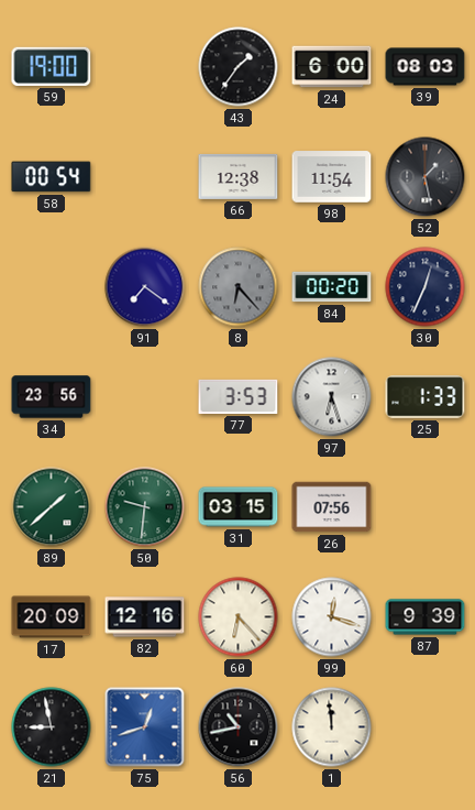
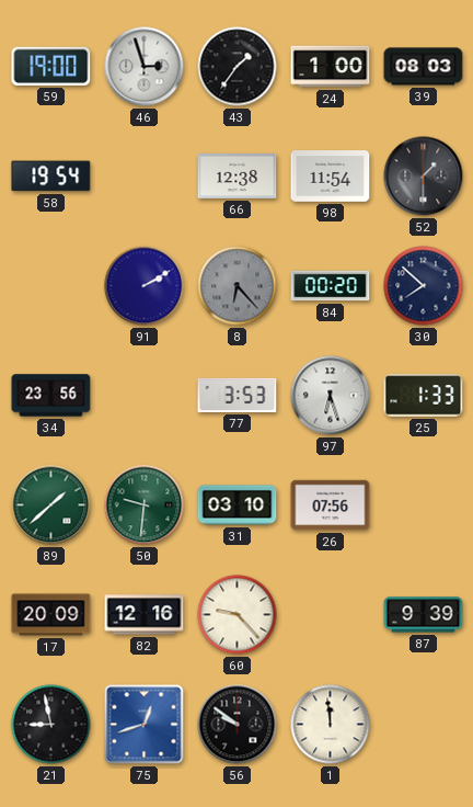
46: none -> 2:57 (145, 67)
24: 6:00 -> 1:00 (331, 67)
58: 00:54 -> 19:54 (51, 177)
52: 1:28 -> 1:30 (424, 177)
91: 7:21 -> 2:10 (145, 286)
30: 12:34 -> 7:52 (424, 286)
31: 03:15 -> 03:10 (238, 505)
60: 6:23 -> 9:23 (238, 615)
99: 12:18 -> none (332, 617)
56: 10:43 -> 9:51 (238, 725)
